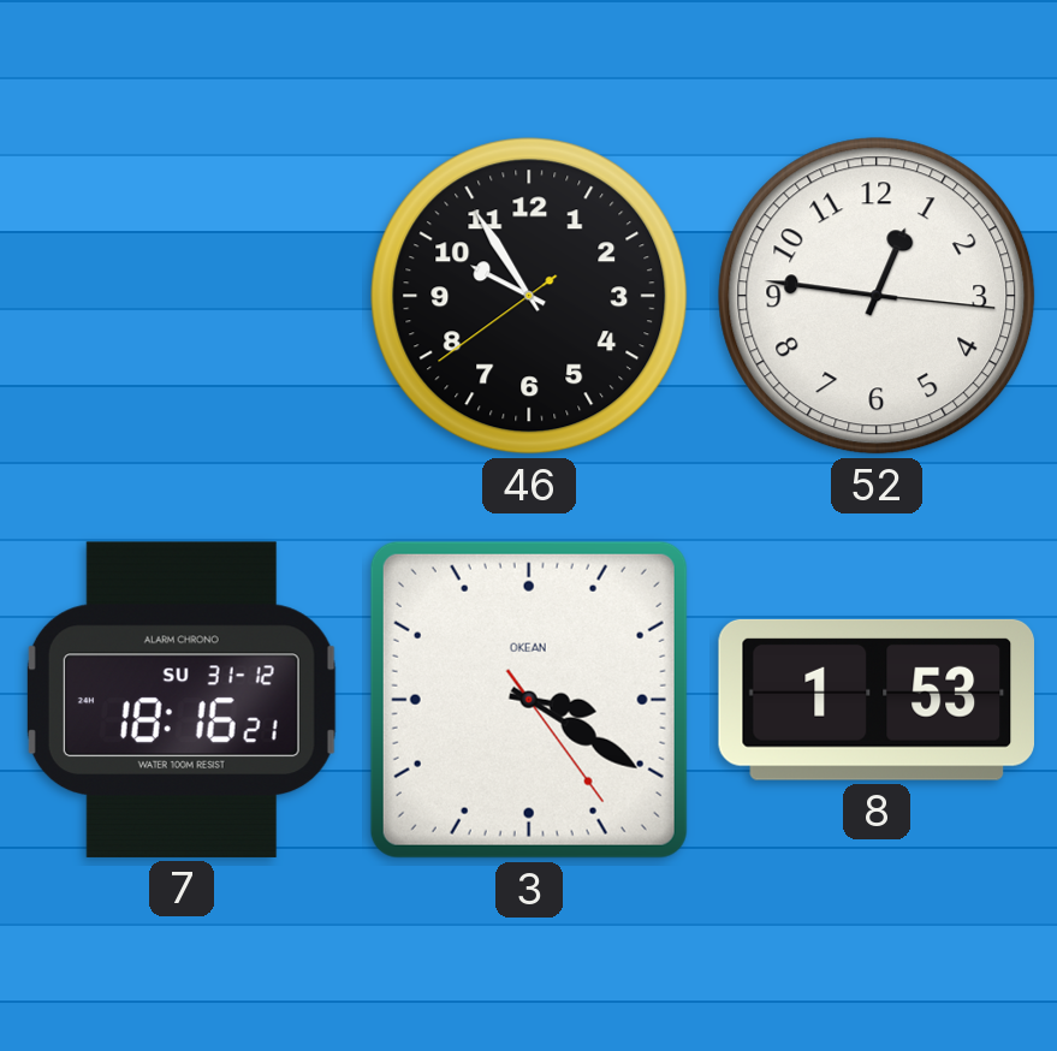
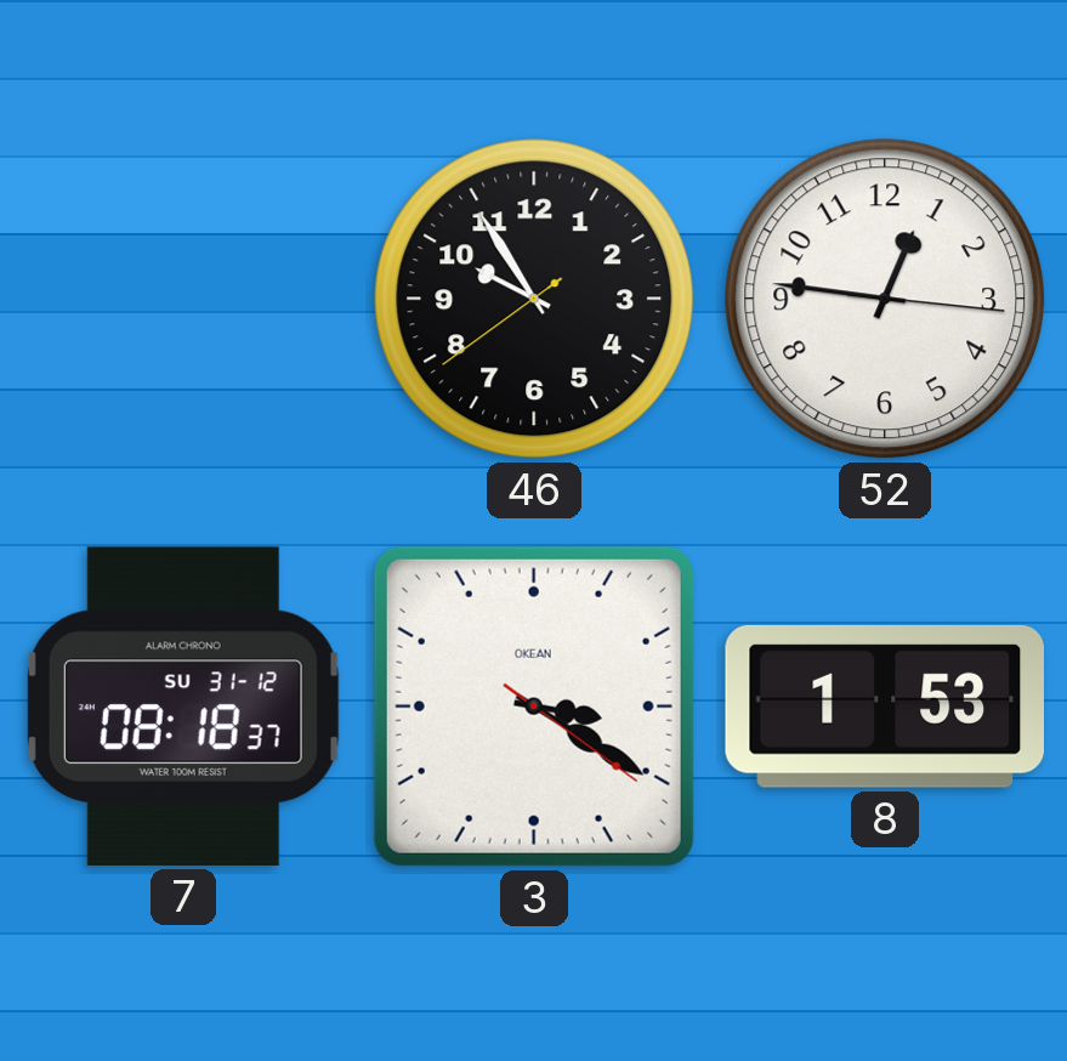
7: 18:16 -> 08:18 (183, 707)
3: 3:20:24 -> 3:20:21 (534, 707)
